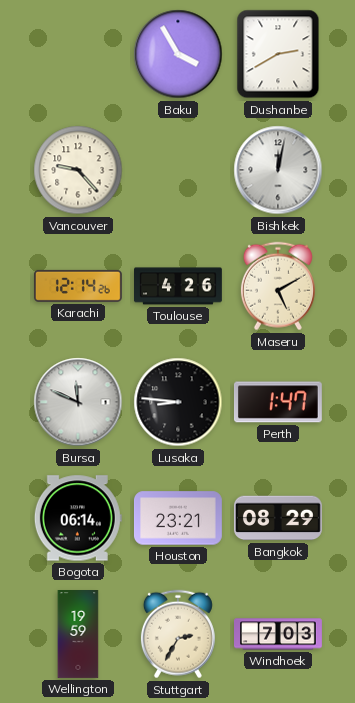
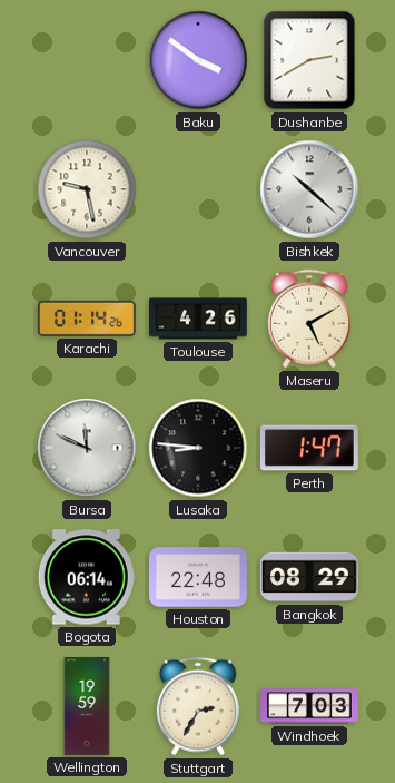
Baku: 3:55 -> 3:51 (198, 60)
Vancouver: 9:23 -> 9:28 (87, 189)
Bishkek: 12:02 -> 10:22 (309, 189)
Karachi: 12:14 -> 01:14 (87, 319)
Houston: 23:21 -> 22:48 (198, 577)
